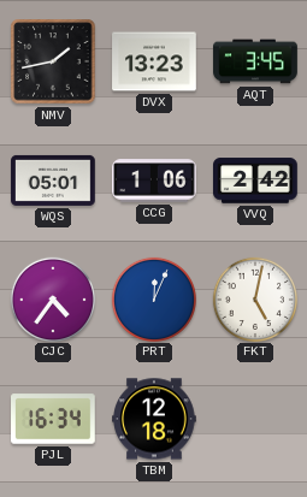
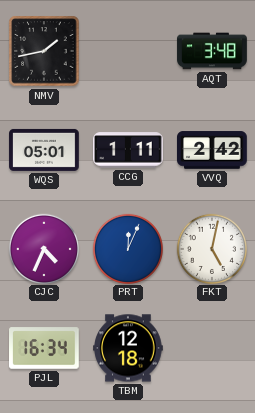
DVX: 13:23 -> none (154, 61)
AQT: 3:45 -> 3:48 (212, 51)
CCG: 1:06 -> 1:11 (129, 150)
CJC: 4:36 -> 4:34 (43, 248)
